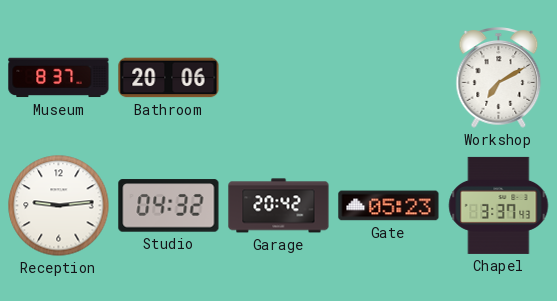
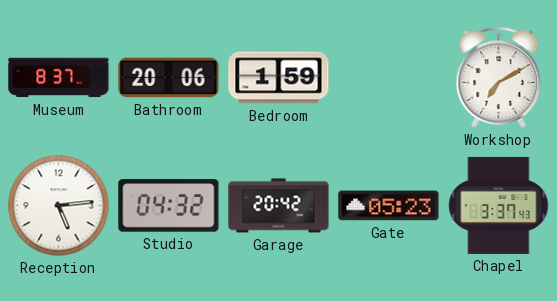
Bedroom: none -> 1:59 (279, 78)
Reception: 9:14 -> 5:14 (59, 206)
